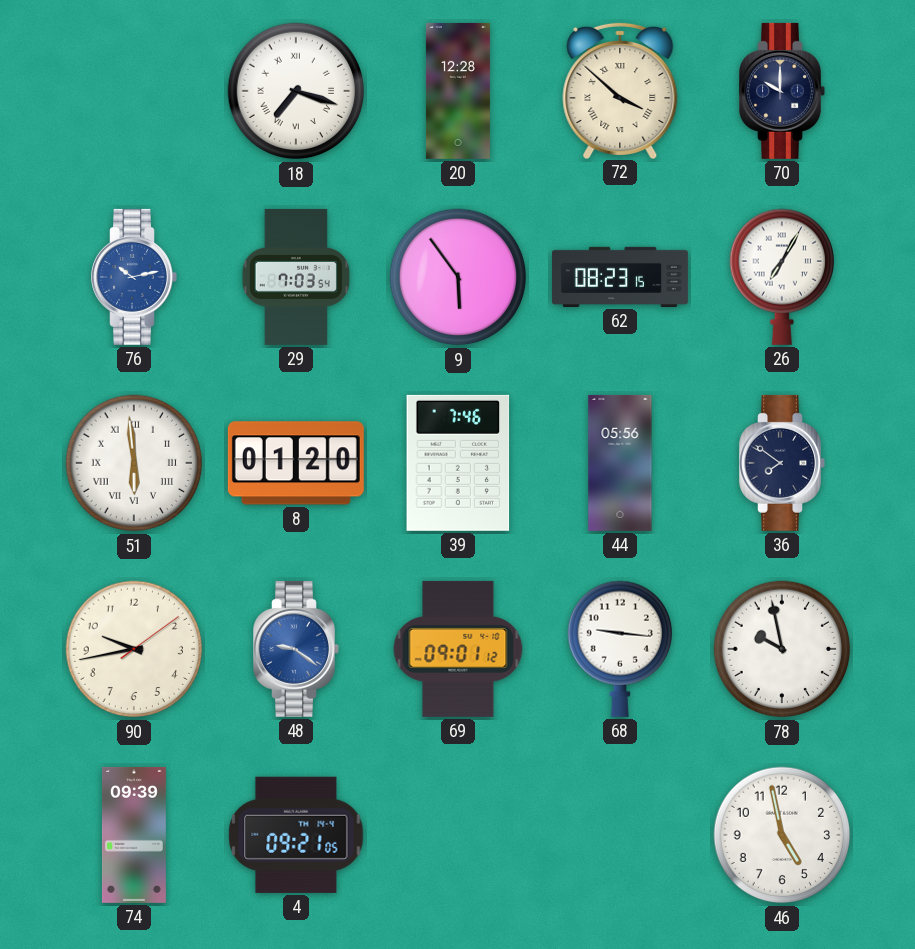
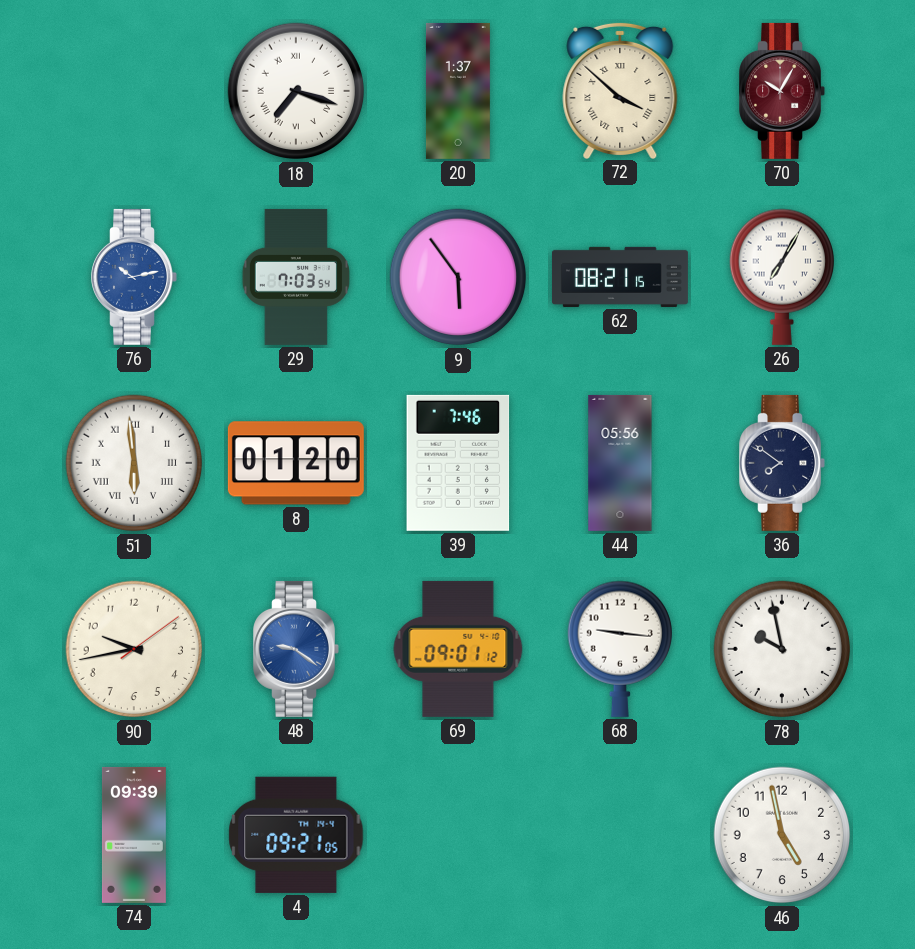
20: 12:28 -> 1:37 (458, 91)
70: 10:00 -> 10:05 (782, 91)
70 dial: navy -> burgundy (782, 91)
62: 08:23 -> 08:21 (620, 277)
